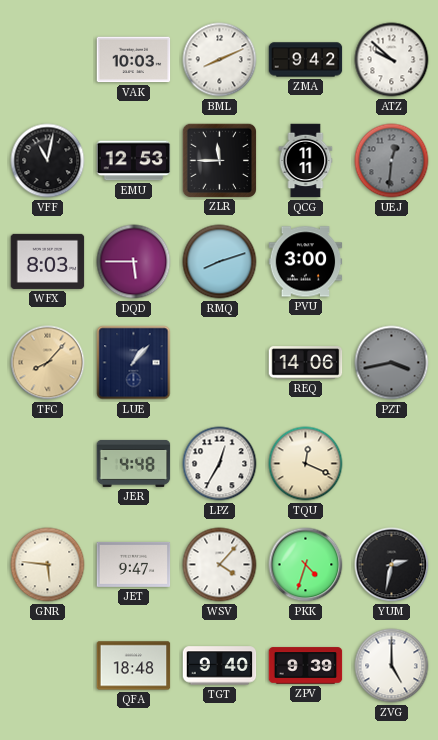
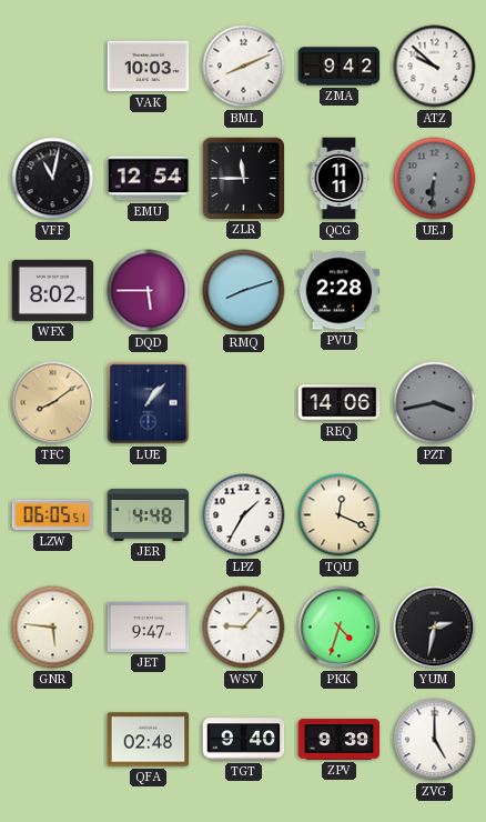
EMU: 12:53 -> 12:54 (149, 179)
UEJ: 12:31 -> 6:31 (435, 179)
WFX: 8:03 -> 8:02 (53, 290)
PVU: 3:00 -> 2:28 (340, 291)
TFC: 8:07 -> 8:09 (53, 403)
LZW: none -> 06:05 (53, 515)
LPZ: 12:35 -> 1:35 (244, 515)
WSV: 4:07 -> 9:07 (244, 628)
QFA: 18:48 -> 02:48 (149, 740)
